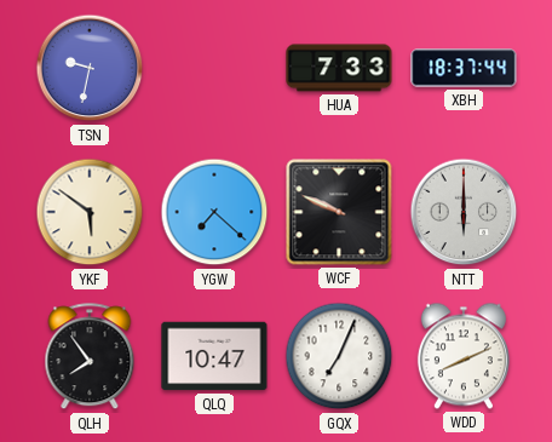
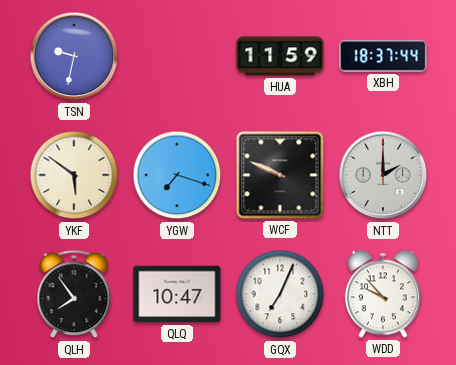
HUA: 7:33 -> 11:59 (280, 56)
YGW: 7:22 -> 7:18 (177, 175)
NTT: 6:00 -> 2:00 (383, 175)
WDD: 8:11 -> 9:53 (383, 294)
